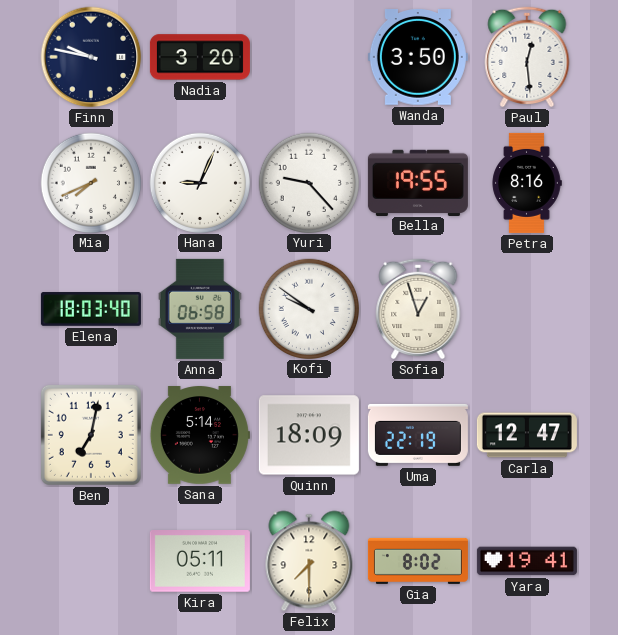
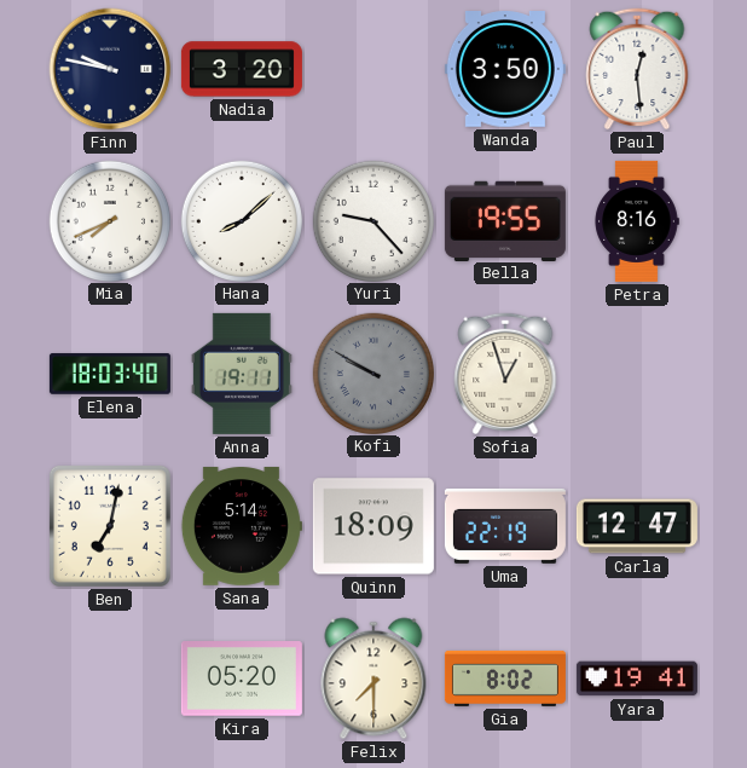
Hana: 9:04 -> 8:08 (241, 220)
Anna: 06:58 -> 19:11 (242, 374)
Kofi: 9:51 -> 9:50 (372, 373)
Kofi dial: white -> grey (372, 373)
Kira: 05:11 -> 05:20 (242, 679)
